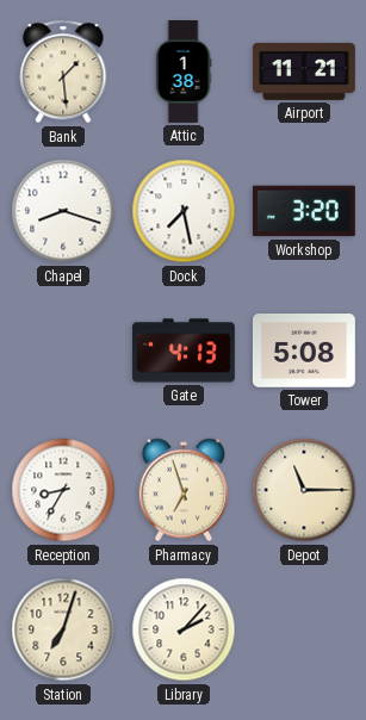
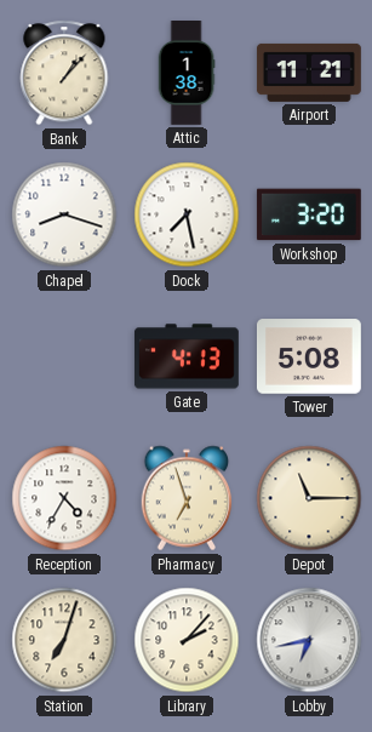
Bank: 1:29 -> 1:07 (64, 73)
Reception: 8:35 -> 4:35 (64, 498)
Lobby: none -> 6:43 (309, 640)
